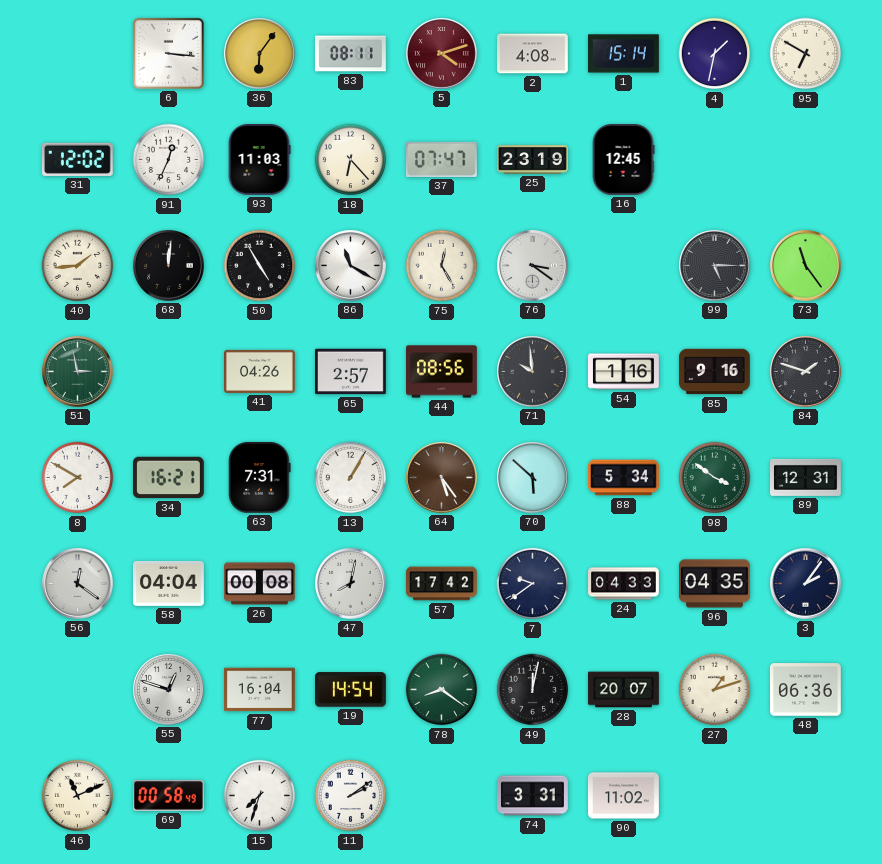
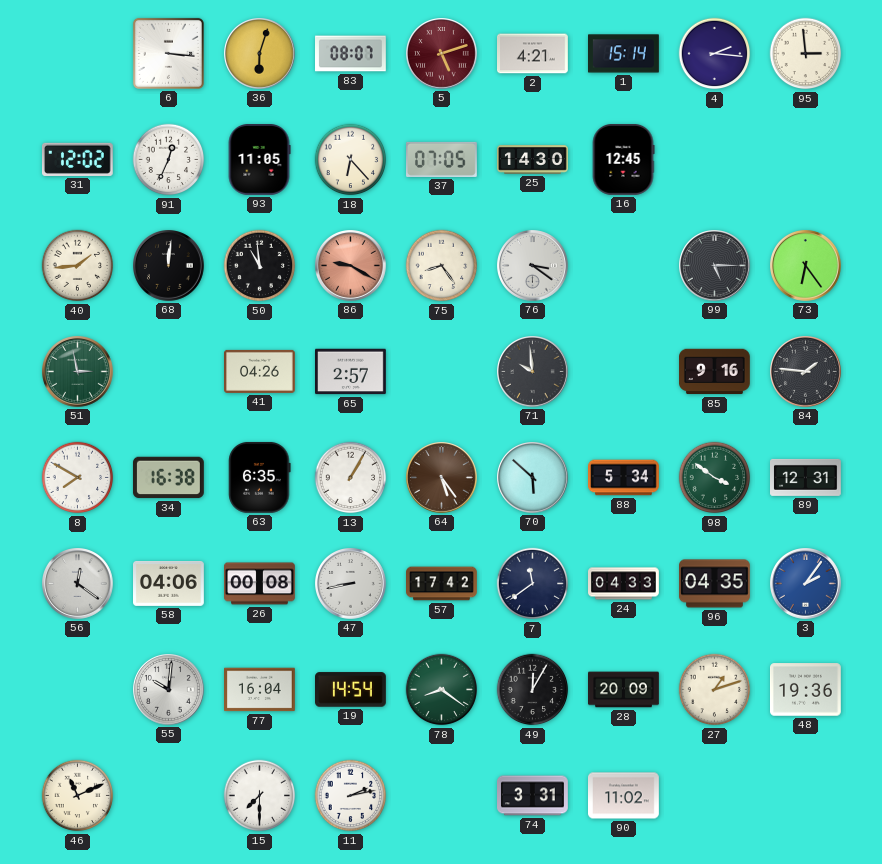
36: 6:06 -> 6:03 (260, 54)
83: 08:11 -> 08:07 (351, 54)
5: 4:12 -> 5:12 (442, 54)
2: 4:08 -> 4:21 (533, 54)
4: 1:32 -> 2:16 (715, 54)
95: 6:50 -> 2:59 (806, 54)
93: 11:03 -> 11:05 (259, 160)
37: 07:47 -> 07:05 (442, 159)
25: 23:19 -> 14:30 (533, 160)
50: 4:55 -> 10:59 (260, 266)
86: 11:20 -> 9:20 (351, 266)
86 dial: white -> salmon (351, 266)
75: 12:25 -> 8:24 (442, 266)
73: 11:24 -> 6:24 (806, 266)
44: 08:56 -> none (442, 372)
54: 1:16 -> none (624, 372)
84: 1:48 -> 1:46 (806, 372)
34: 16:21 -> 16:38 (168, 478)
63: 7:31 -> 6:35 (260, 477)
58: 04:04 -> 04:06 (169, 583)
47: 8:02 -> 8:43 (351, 584)
7: 9:39 -> 11:39 (533, 584)
3 dial: navy -> blue (806, 584)
55: 12:48 -> 10:01 (169, 690)
49: 12:02 -> 12:05 (533, 690)
28: 20:07 -> 20:09 (624, 690)
48: 06:36 -> 19:36 (806, 690)
69: 00:58 -> none (169, 796)
15: 7:33 -> 7:30 (260, 796)
11: 2:09 -> 2:13 (351, 796)
